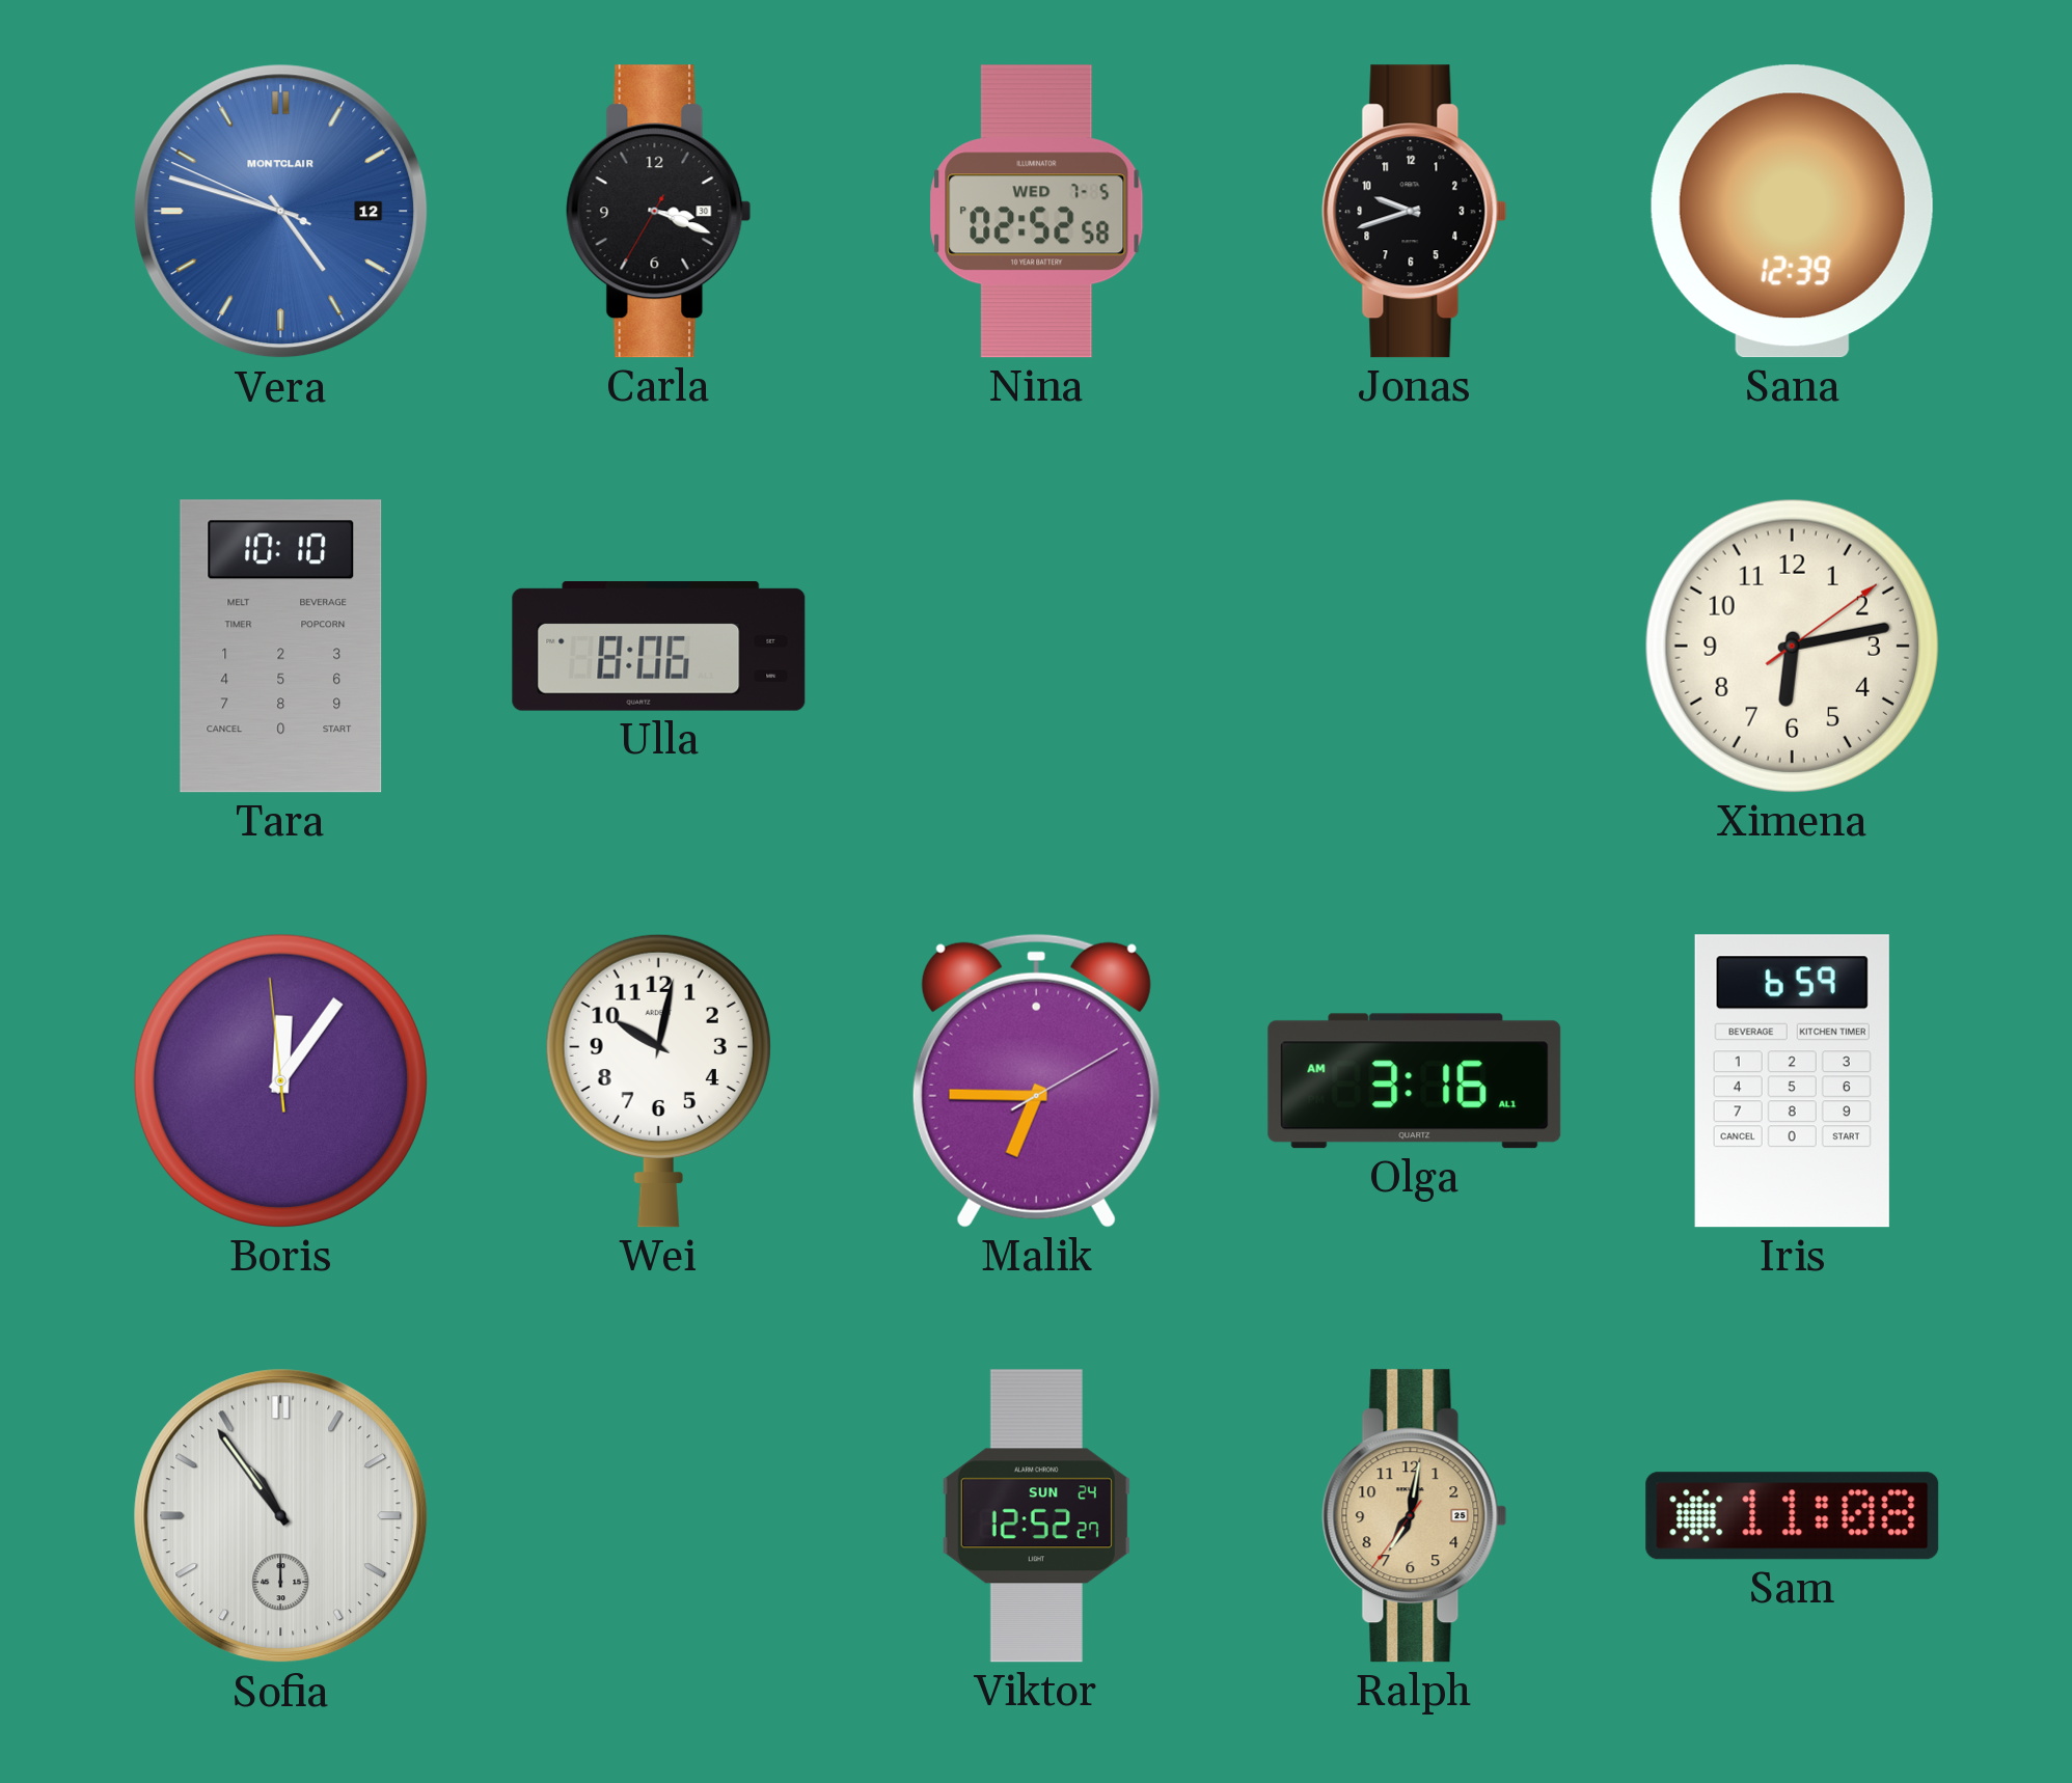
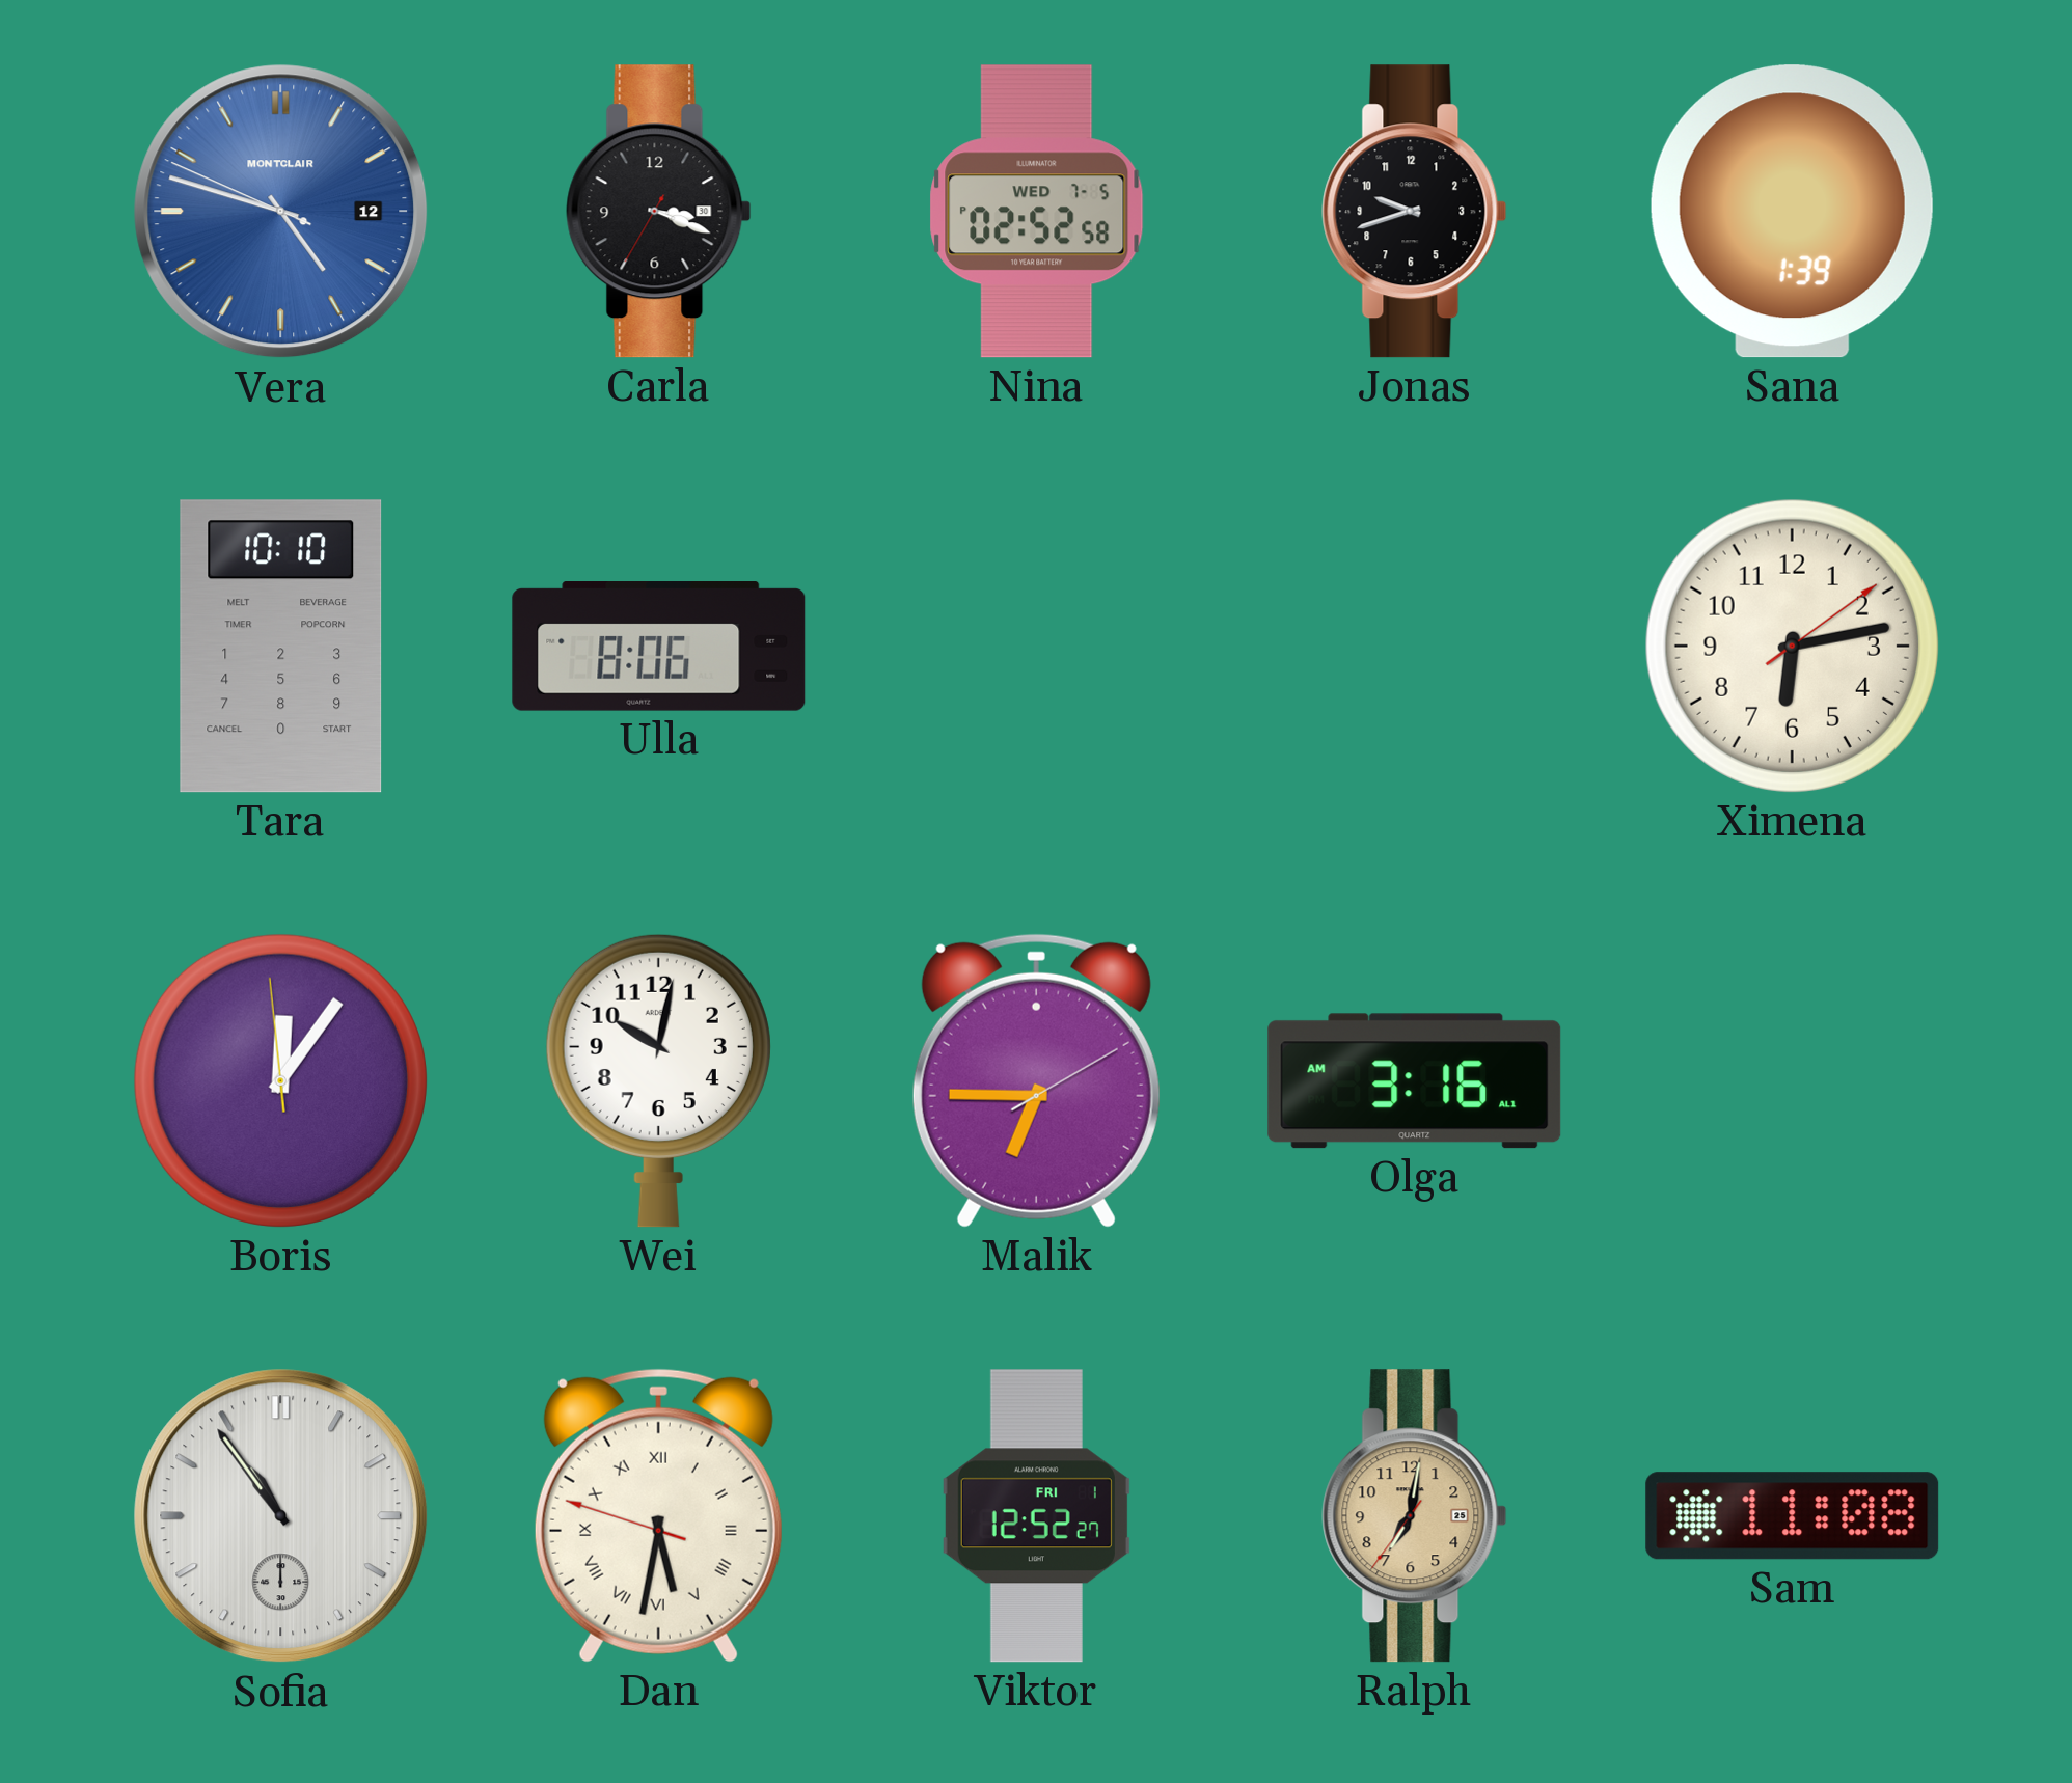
Sana: 12:39 -> 1:39 (1792, 212)
Iris: 6:59 -> none (1792, 1081)
Dan: none -> 5:31 (658, 1515)
Viktor date: SUN 24 -> FRI 1 (1036, 1516)
